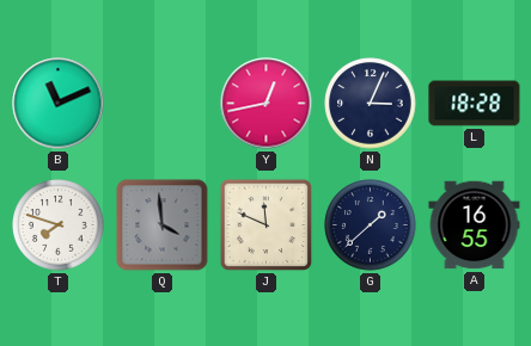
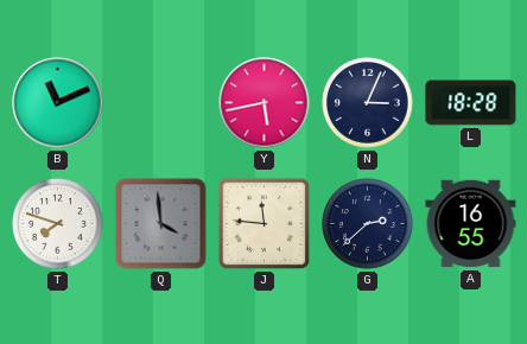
Y: 12:43 -> 5:43 (265, 103)
J: 11:49 -> 11:46 (265, 224)
G: 1:38 -> 2:38 (368, 224)
